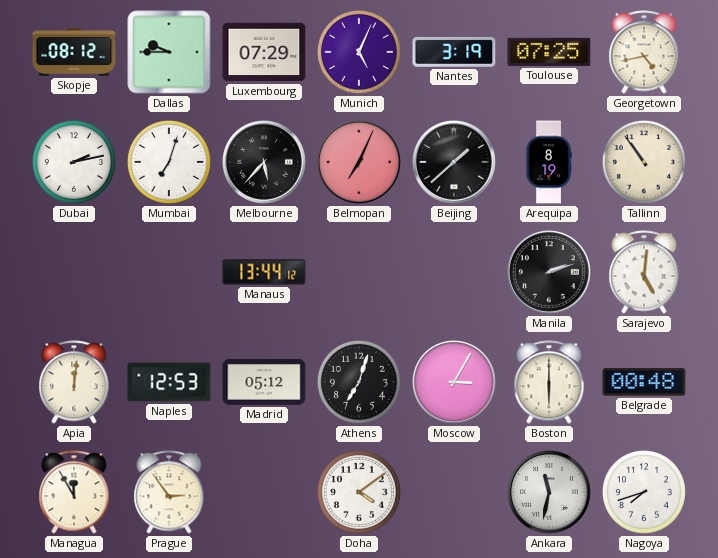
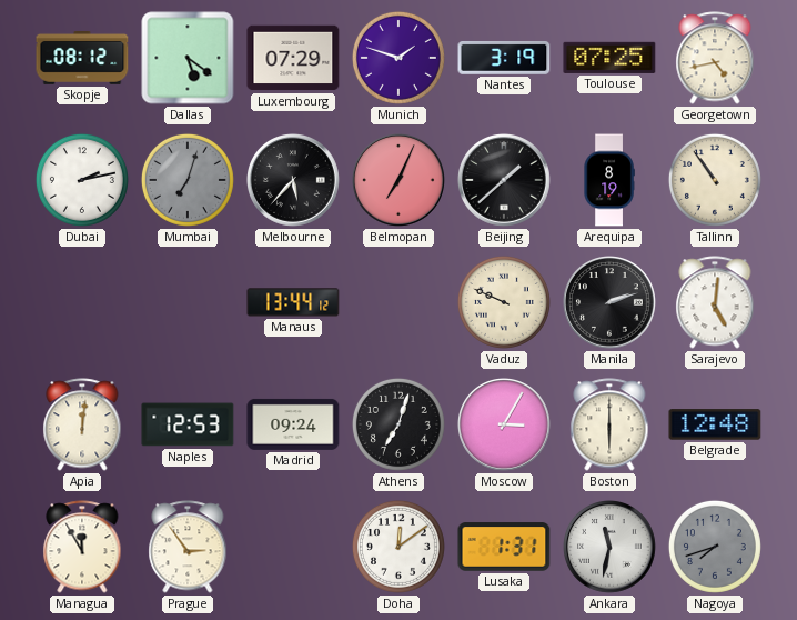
Dallas: 9:45 -> 5:21 (188, 58)
Munich: 5:04 -> 1:48 (398, 58)
Mumbai dial: white -> grey (188, 180)
Vaduz: none -> 9:49 (504, 302)
Madrid: 05:12 -> 09:24 (293, 424)
Belgrade: 00:48 -> 12:48 (715, 424)
Doha: 4:09 -> 12:09 (398, 547)
Lusaka: none -> 1:31 (504, 547)
Nagoya dial: white -> grey (715, 547)
